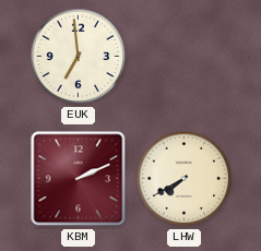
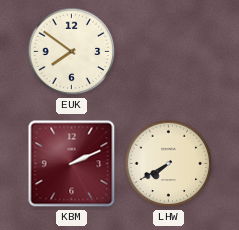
EUK: 6:59 -> 7:51 (72, 52)
